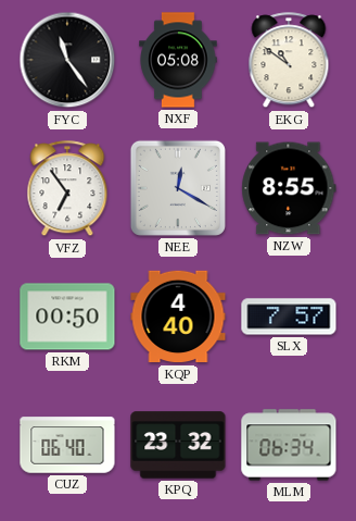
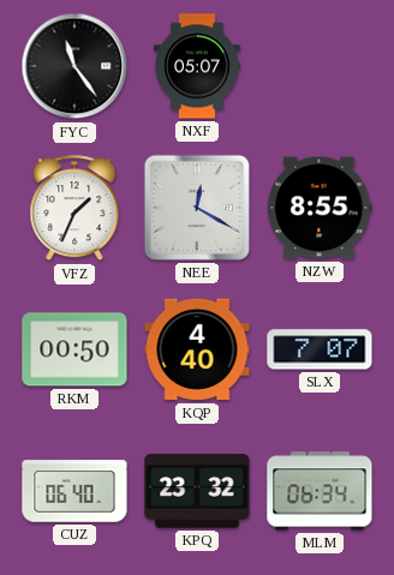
NXF: 05:08 -> 05:07 (197, 66)
EKG: 10:51 -> none (289, 61)
VFZ: 6:54 -> 1:34 (74, 209)
SLX: 7:57 -> 7:07 (320, 349)
